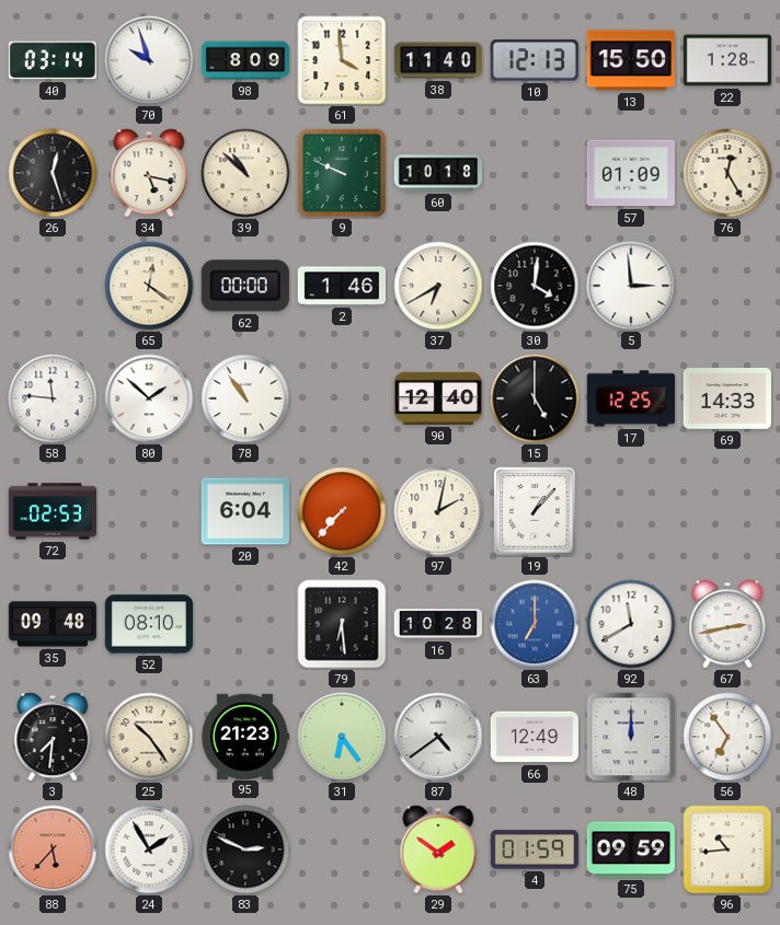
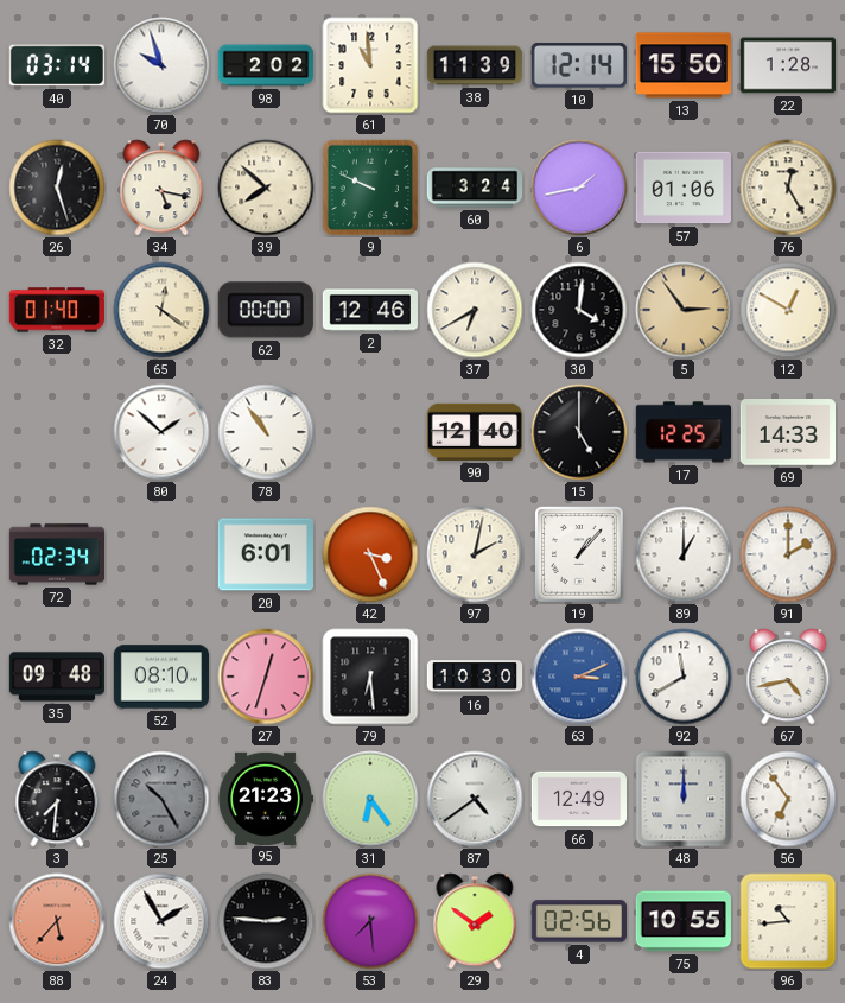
98: 8:09 -> 2:02 (266, 65)
61: 3:59 -> 10:59 (370, 65)
38: 11:40 -> 11:39 (475, 65)
10: 12:13 -> 12:14 (579, 65)
39: 10:52 -> 7:52 (266, 188)
60: 10:18 -> 3:24 (475, 188)
6: none -> 1:43 (579, 188)
57: 01:09 -> 01:06 (682, 188)
32: none -> 01:40 (56, 310)
2: 1:46 -> 12:46 (370, 310)
5: 2:59 -> 2:54 (684, 310)
5 dial: white -> champagne (684, 310)
12: none -> 12:50 (788, 310)
58: 11:46 -> none (53, 398)
72: 02:53 -> 02:34 (57, 554)
20: 6:04 -> 6:01 (265, 554)
42: 7:37 -> 3:26 (370, 554)
89: none -> 1:00 (684, 554)
91: none -> 2:00 (788, 554)
27: none -> 12:33 (266, 677)
16: 10:28 -> 10:30 (475, 677)
63: 7:00 -> 3:11 (579, 677)
67: 2:43 -> 4:43 (788, 677)
25: 10:24 -> 10:25 (161, 799)
25 dial: cream -> grey (161, 799)
83: 2:49 -> 2:46 (266, 921)
53: none -> 7:29 (370, 921)
4: 01:59 -> 02:56 (578, 921)
75: 09:59 -> 10:55 (682, 921)
